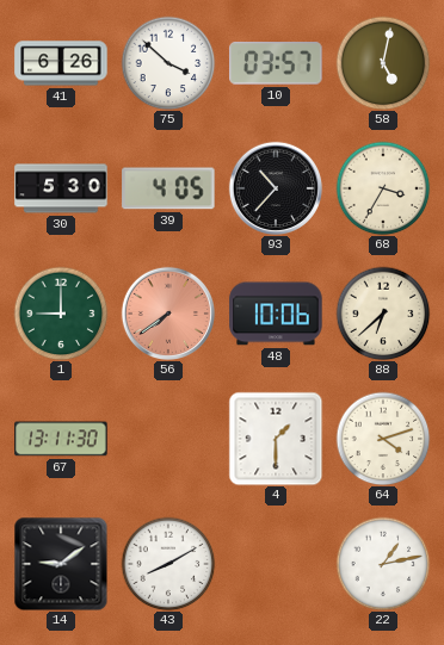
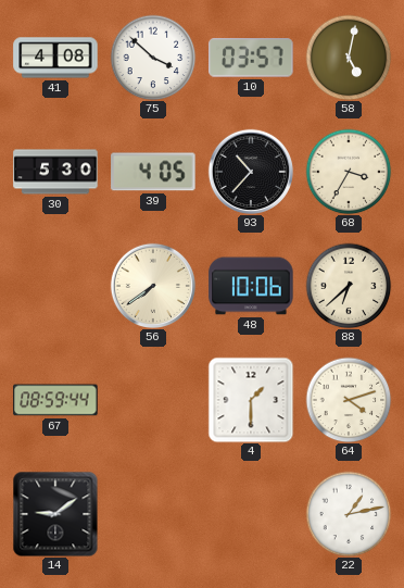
41: 6:26 -> 4:08 (55, 58)
1: 9:00 -> none (61, 314)
56 dial: salmon -> cream (152, 285)
67: 13:11 -> 08:59 (55, 400)
43: 8:10 -> none (168, 564)
